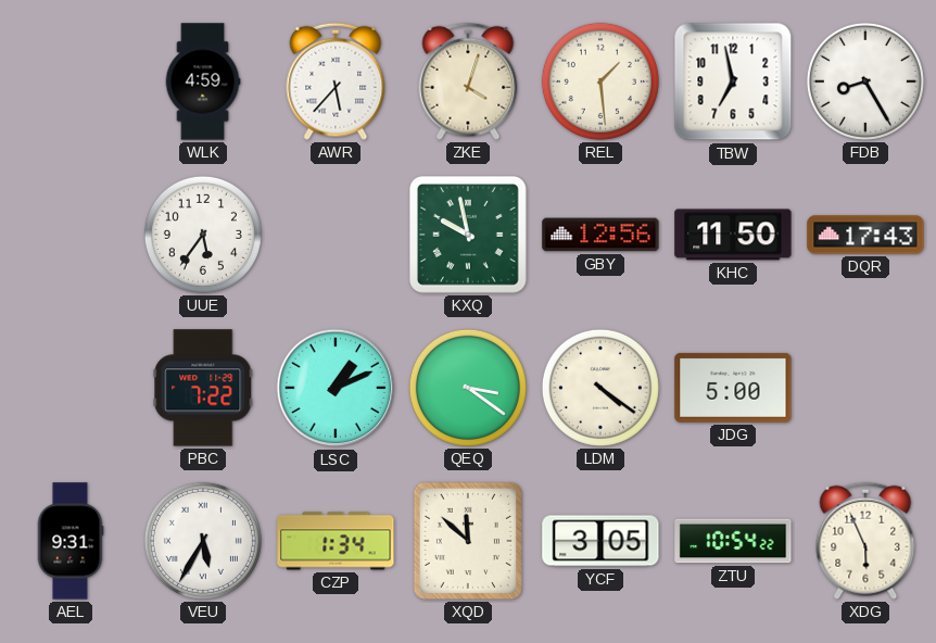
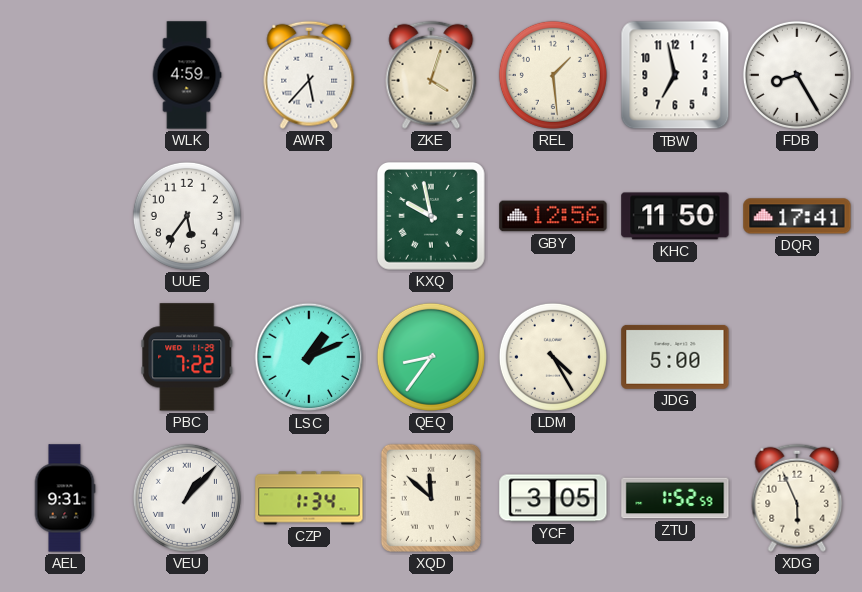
DQR: 17:43 -> 17:41 (797, 216)
QEQ: 3:21 -> 8:36 (431, 357)
LDM: 4:21 -> 4:25 (553, 357)
VEU: 5:35 -> 1:07 (187, 498)
ZTU: 10:54 -> 1:52 (675, 498)
